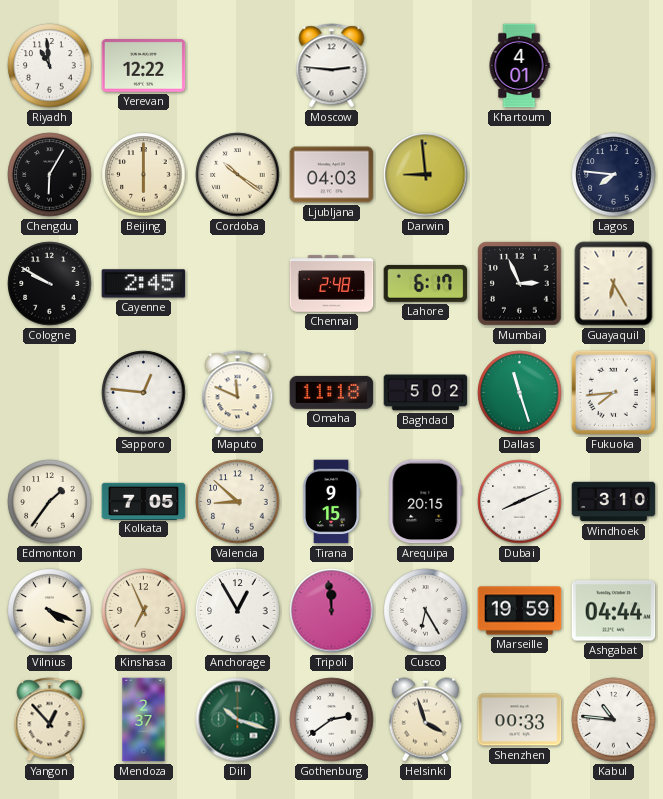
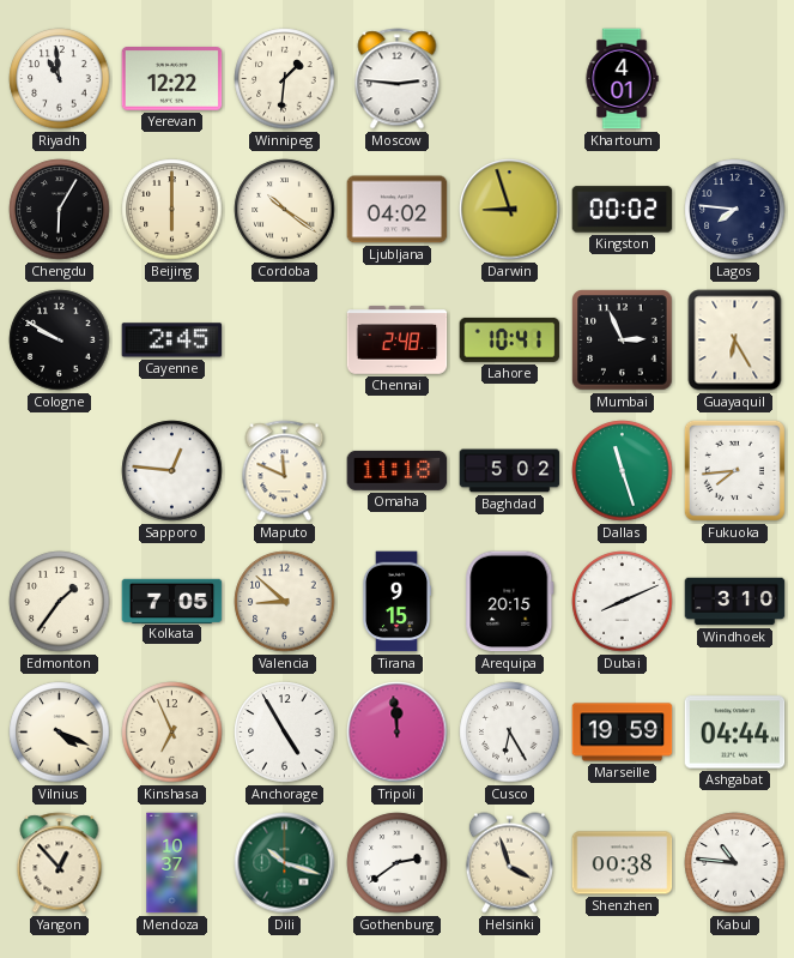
Winnipeg: none -> 1:31 (285, 79)
Ljubljana: 04:03 -> 04:02 (398, 210)
Darwin: 8:59 -> 8:57 (510, 210)
Kingston: none -> 00:02 (623, 210)
Lahore: 6:17 -> 10:41 (510, 339)
Anchorage: 12:55 -> 4:55 (285, 733)
Mendoza: 2:37 -> 10:37 (172, 863)
Shenzhen: 00:33 -> 00:38 (623, 863)
